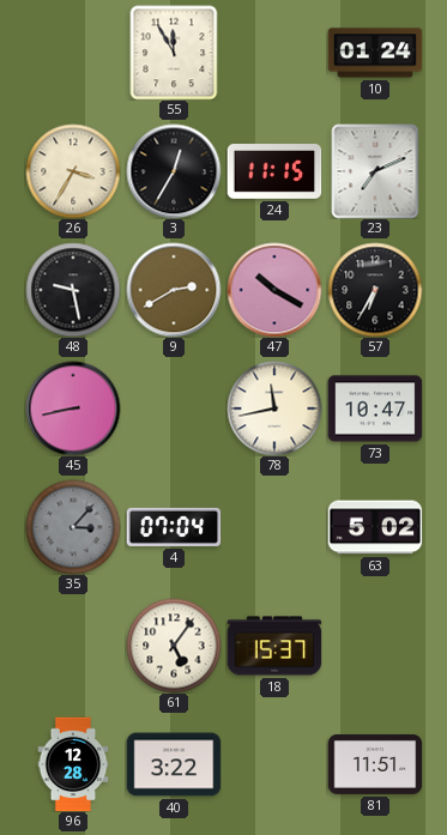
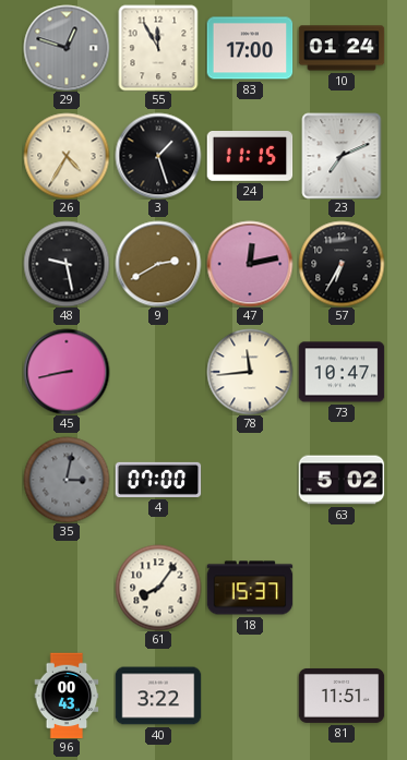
29: none -> 12:48 (67, 48)
83: none -> 17:00 (250, 48)
26: 3:35 -> 4:35 (67, 156)
3: 12:35 -> 1:27 (158, 156)
47: 10:20 -> 12:13 (250, 264)
78: 11:43 -> 11:44 (250, 372)
35: 3:07 -> 3:02 (67, 480)
4: 07:04 -> 07:00 (158, 480)
61: 5:06 -> 8:06 (158, 588)
96: 12:28 -> 00:43 (67, 696)
